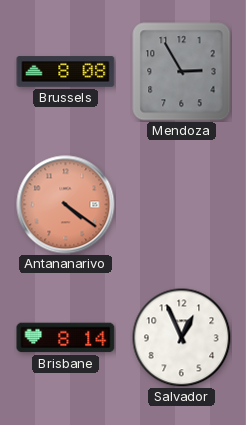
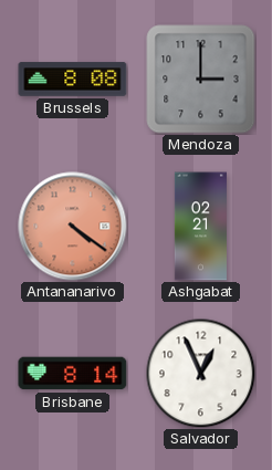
Mendoza: 2:55 -> 3:00 (201, 80)
Ashgabat: none -> 02:21 (200, 227)
